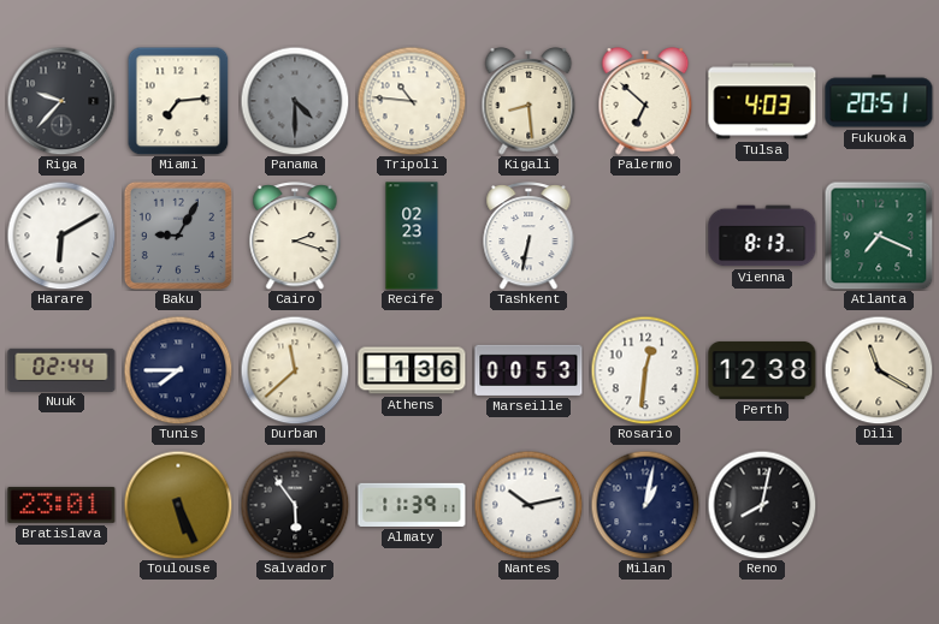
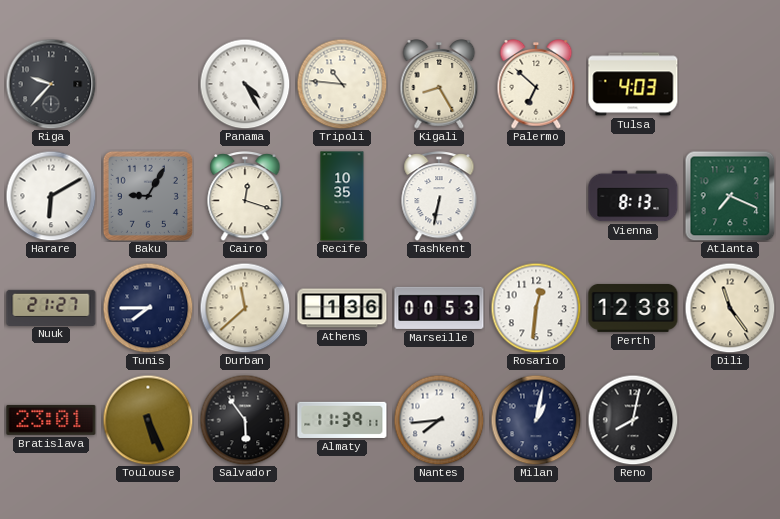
Miami: 7:14 -> none (178, 101)
Panama: 4:30 -> 4:25 (245, 84)
Panama dial: grey -> white (245, 84)
Kigali: 8:29 -> 8:25 (439, 85)
Fukuoka: 20:51 -> none (879, 101)
Cairo: 2:18 -> 12:18 (245, 197)
Recife: 02:23 -> 10:35 (342, 196)
Nuuk: 02:44 -> 21:27 (51, 307)
Dili: 11:20 -> 11:24 (730, 308)
Nantes: 10:13 -> 7:44 (439, 420)
